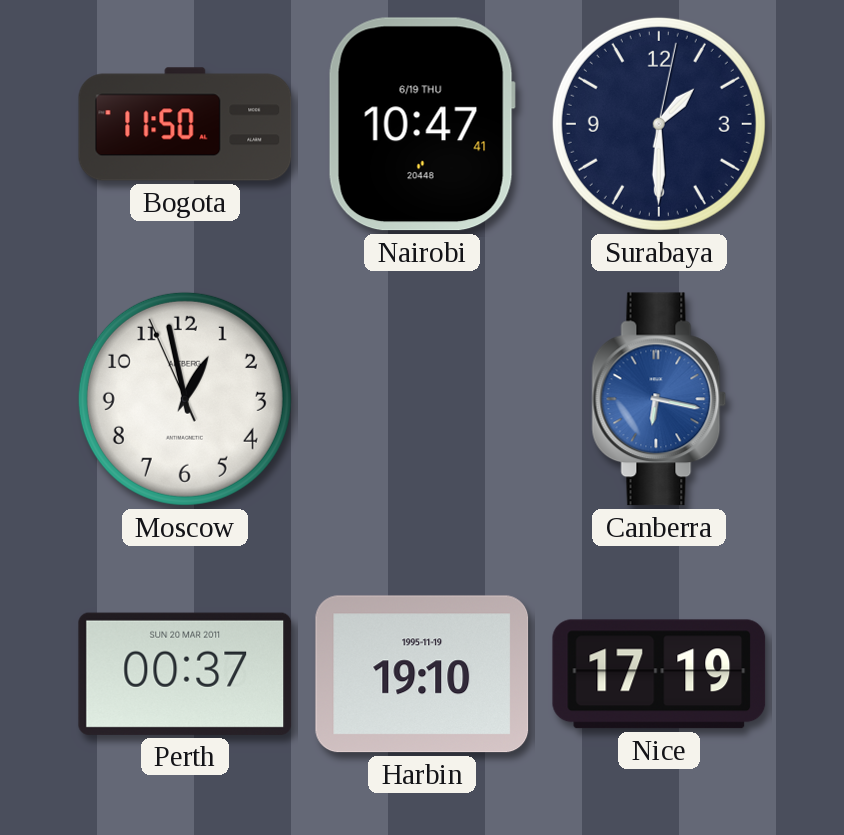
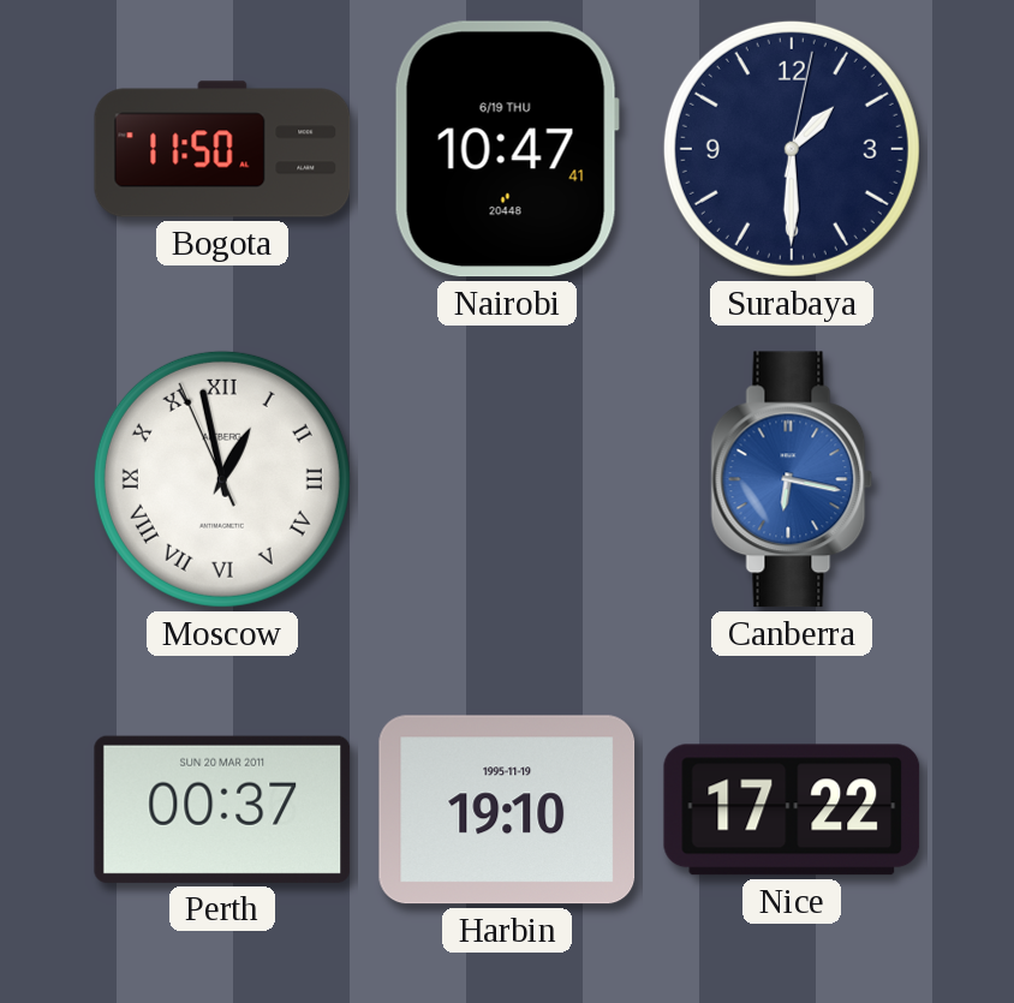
Moscow numerals: Arabic -> Roman (222, 479)
Nice: 17:19 -> 17:22 (792, 810)
